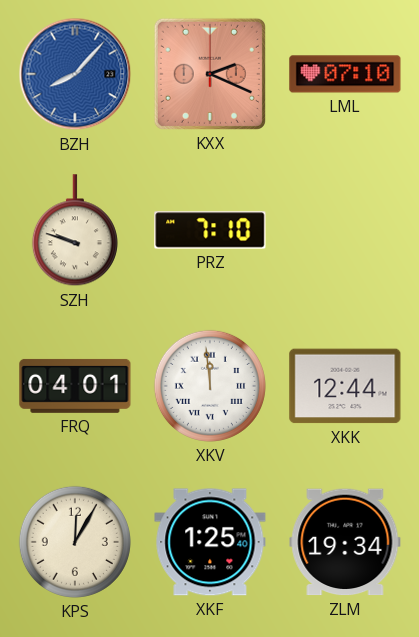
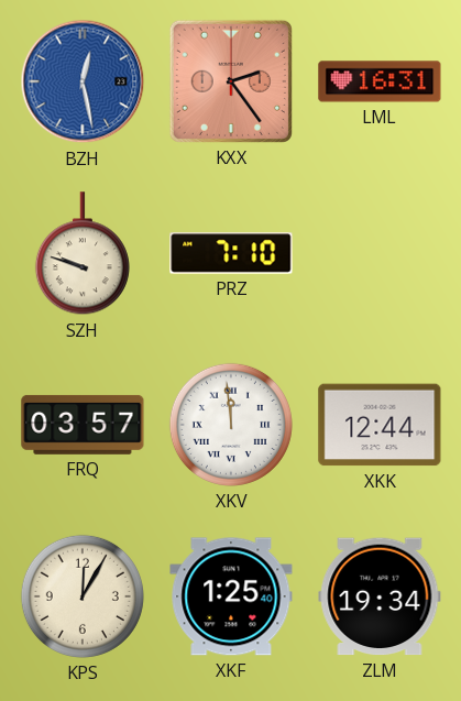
BZH: 8:07 -> 12:28 (83, 81)
KXX: 2:19 -> 2:24 (231, 81)
LML: 07:10 -> 16:31 (380, 81)
FRQ: 04:01 -> 03:57 (83, 425)
